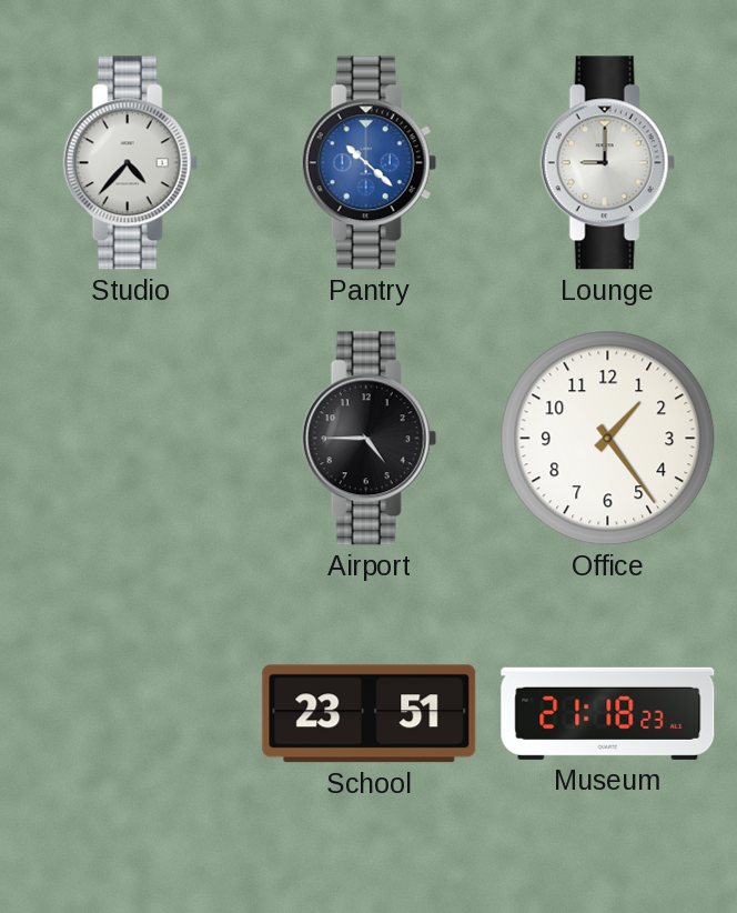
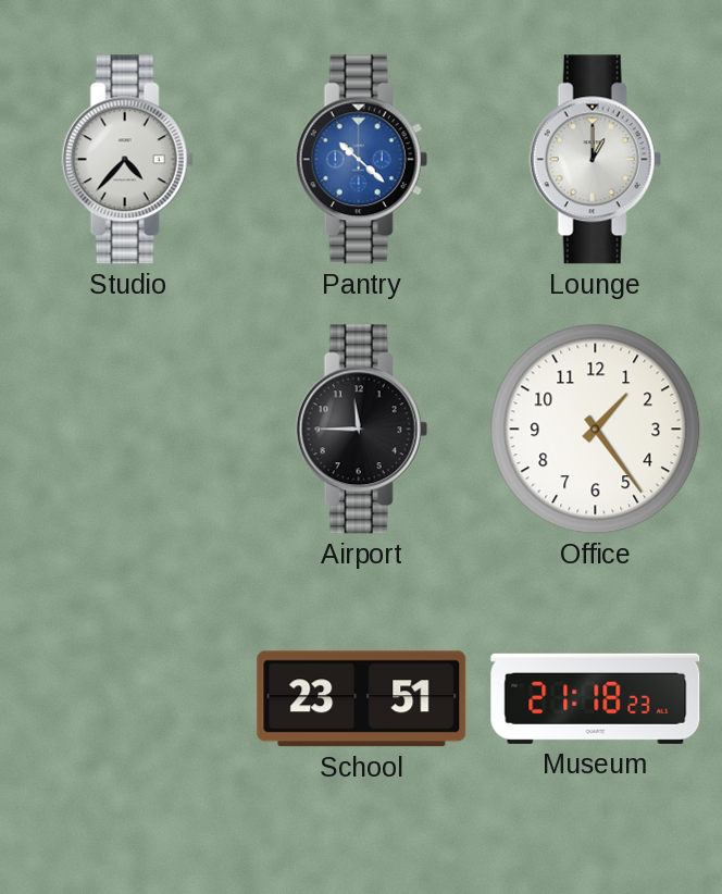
Lounge: 9:00 -> 1:00 (595, 160)
Airport: 4:45 -> 11:45 (361, 430)
